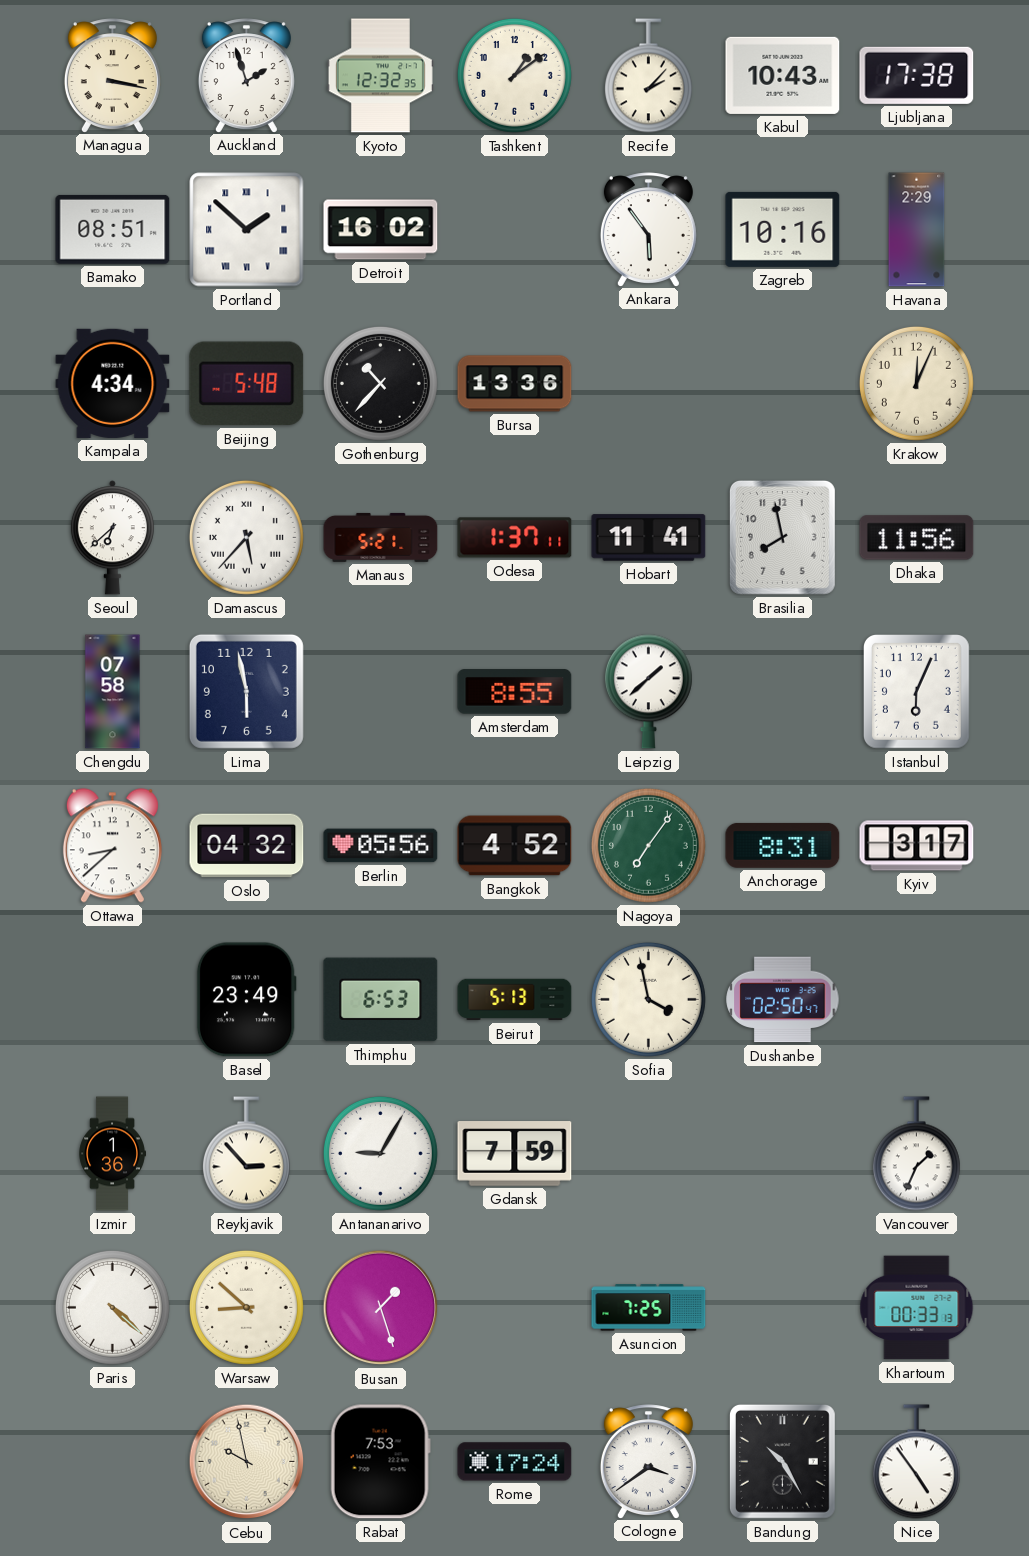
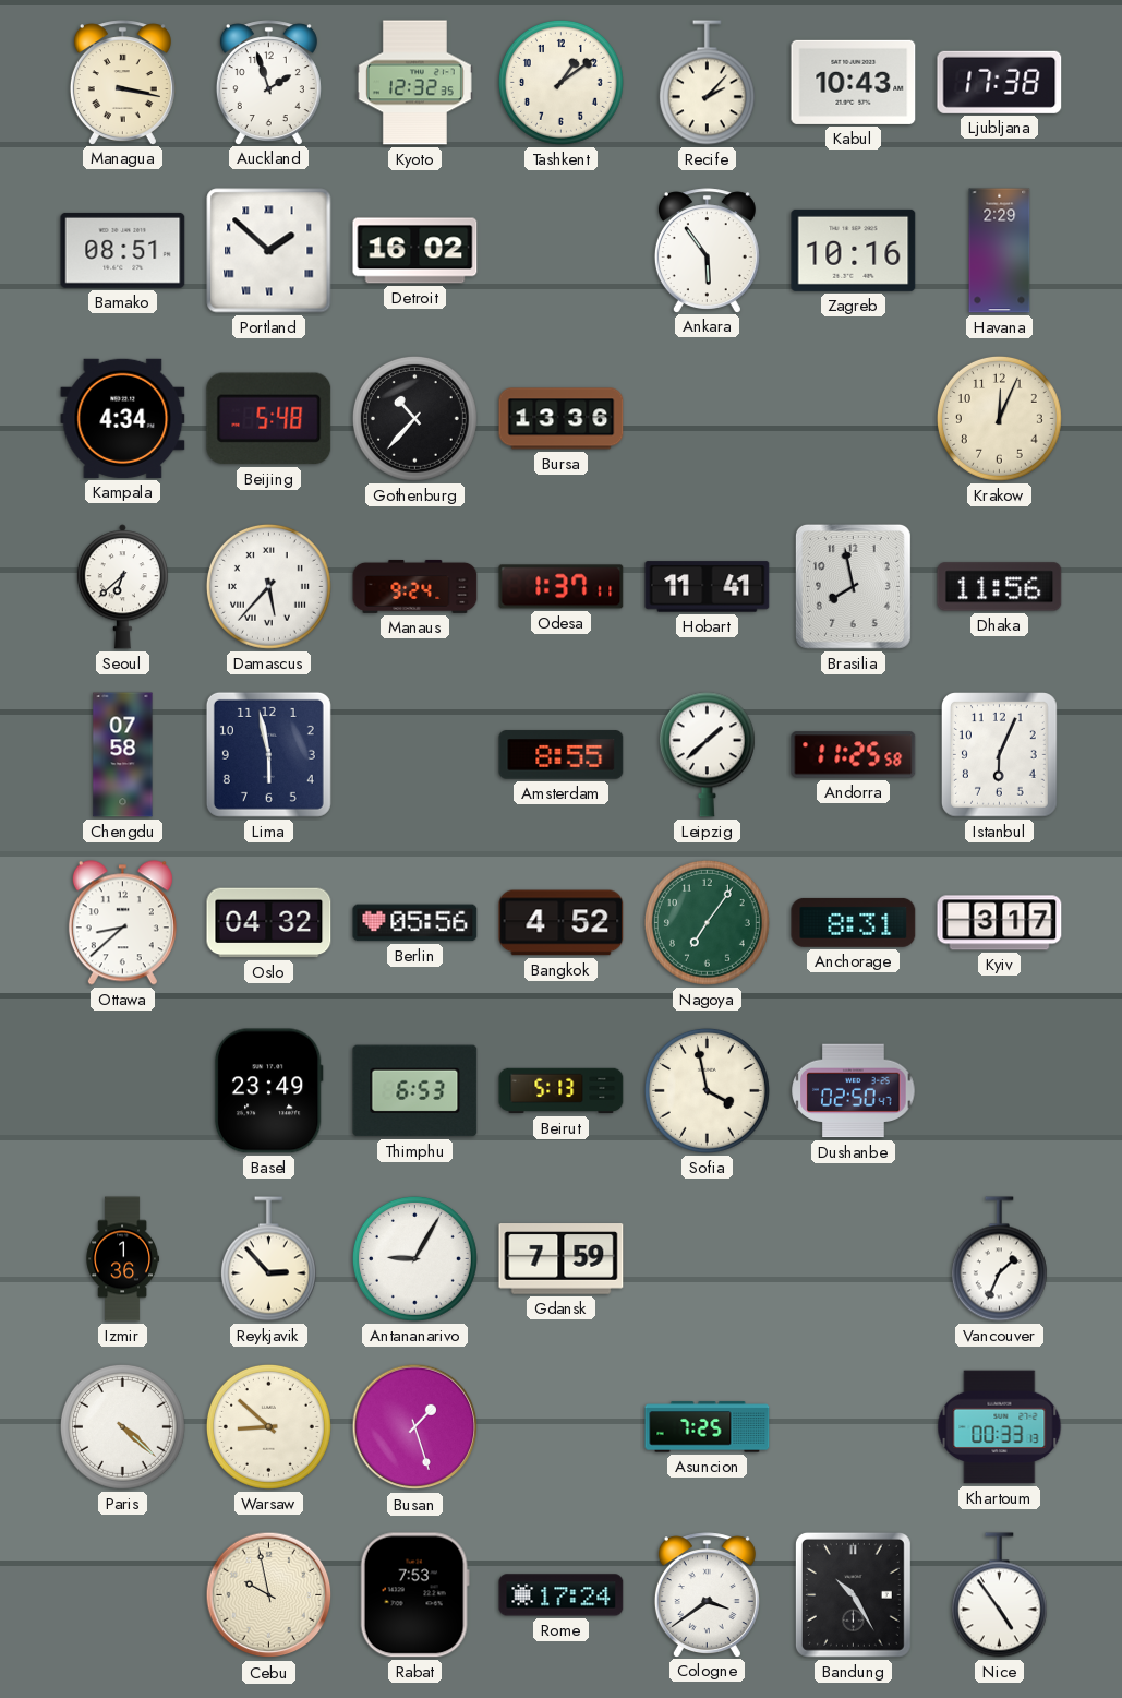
Manaus: 5:21 -> 9:24 (415, 586)
Andorra: none -> 11:25 (854, 755)
